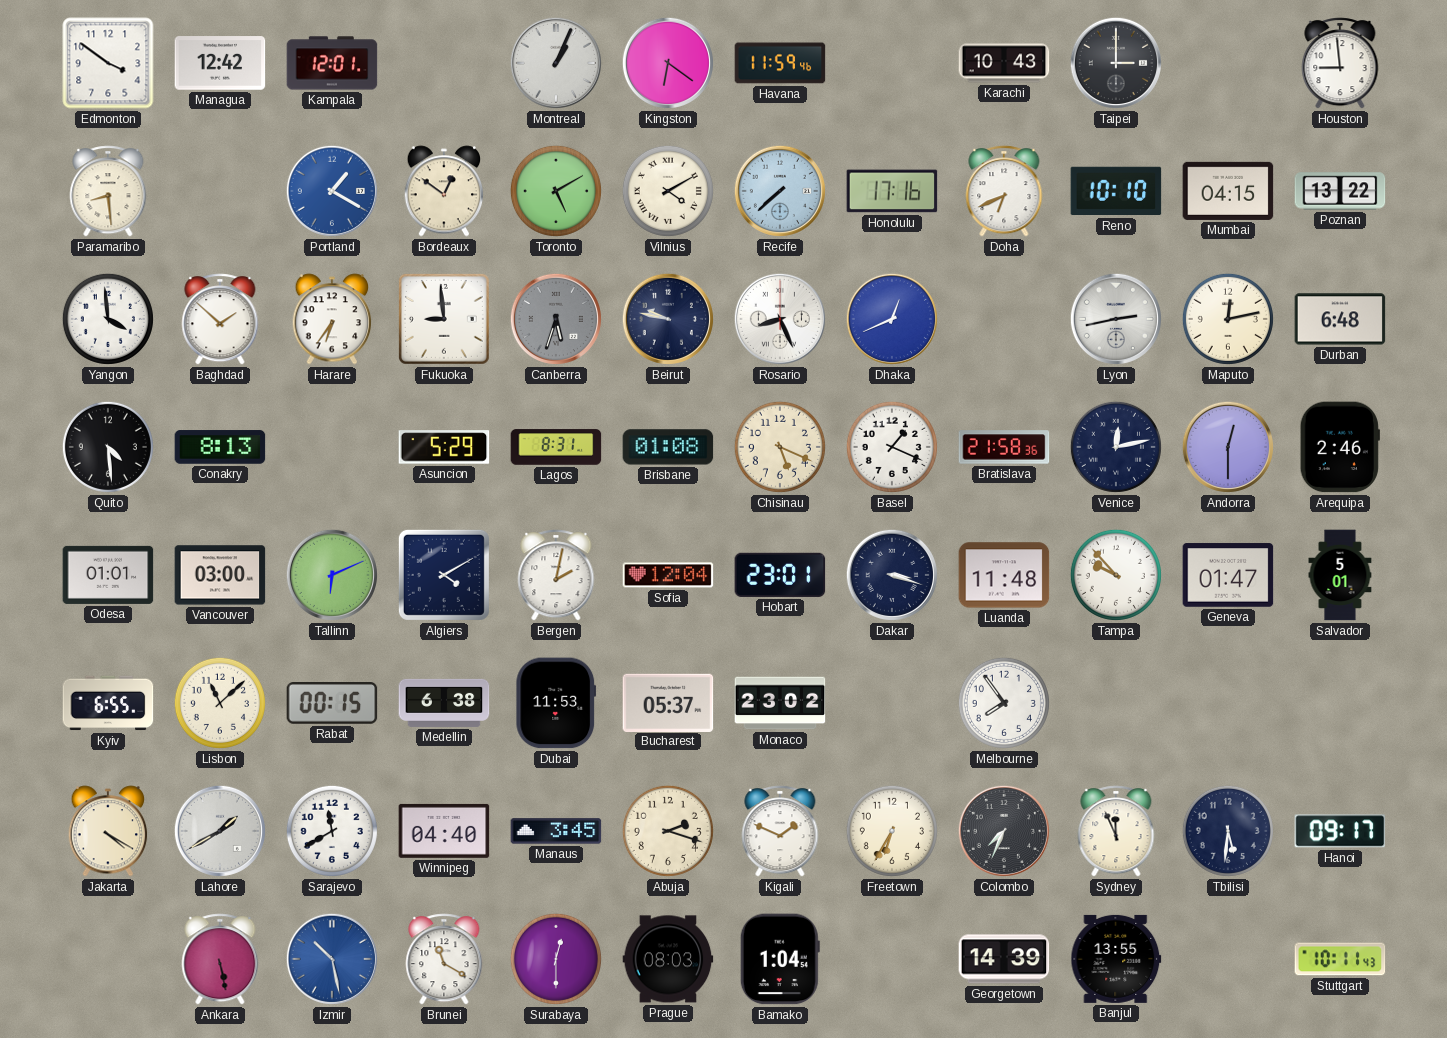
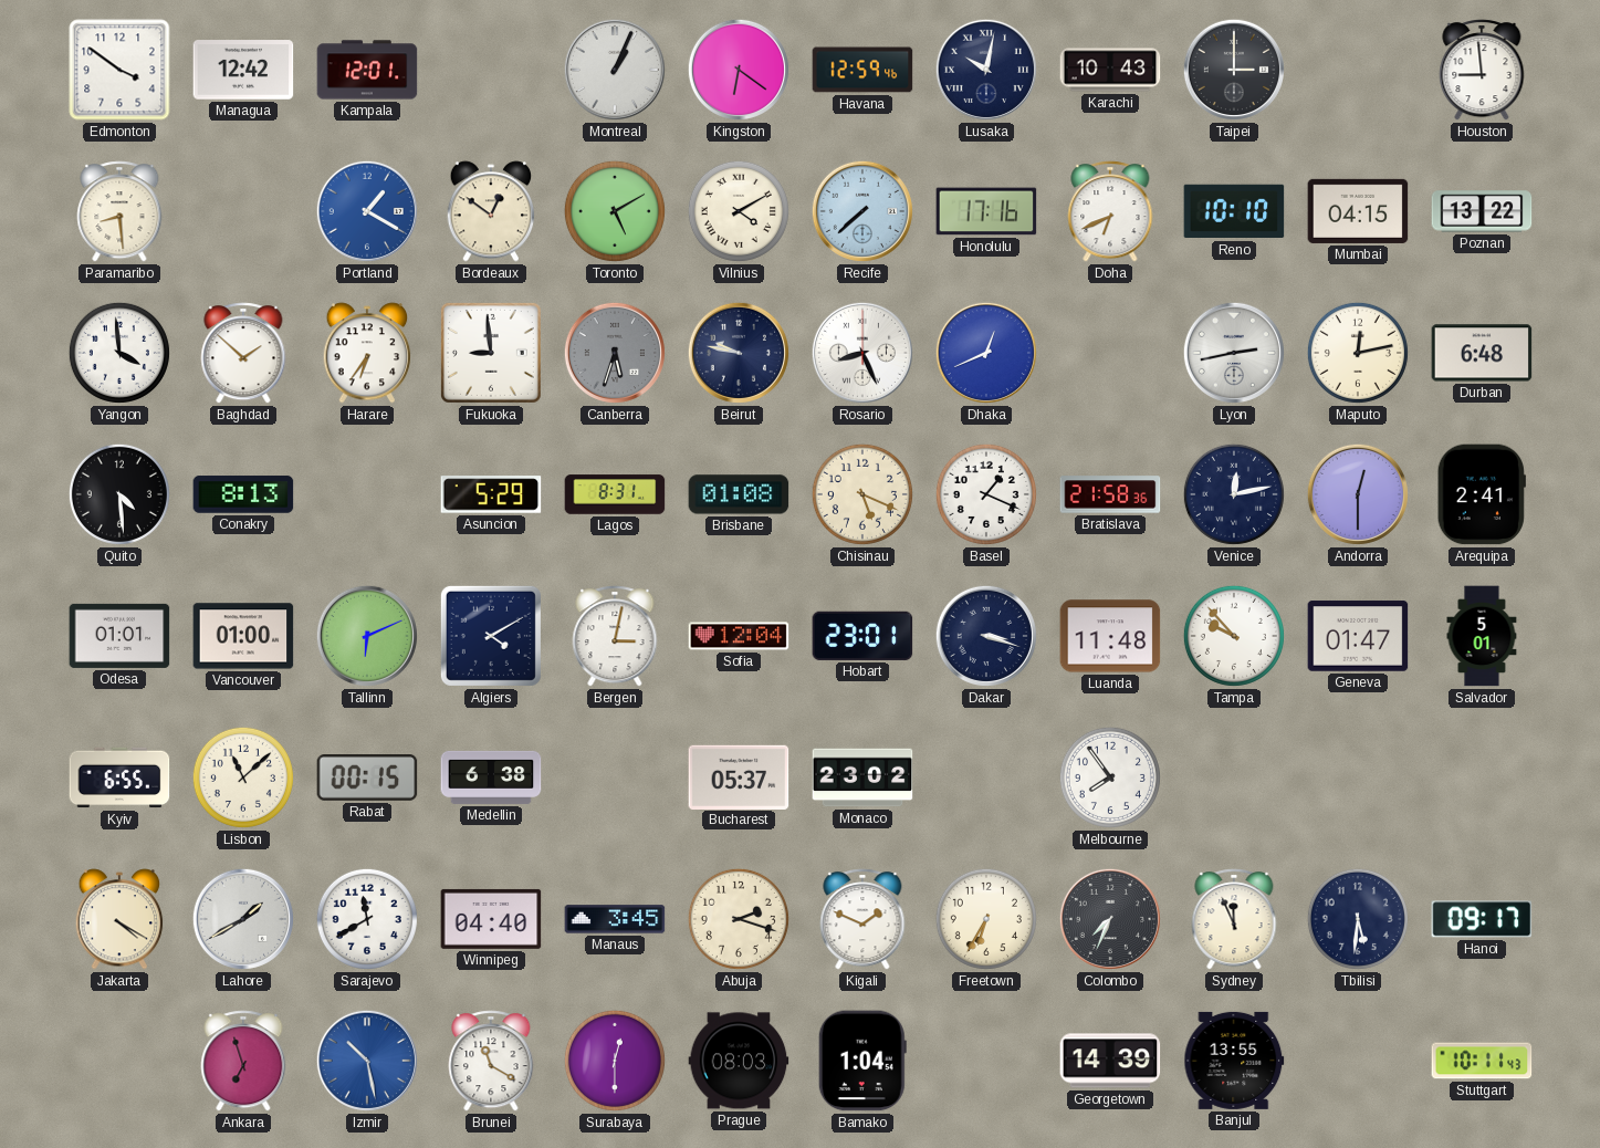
Havana: 11:59 -> 12:59 (862, 70)
Lusaka: none -> 10:02 (986, 70)
Arequipa: 2:46 -> 2:41 (1482, 494)
Vancouver: 03:00 -> 01:00 (243, 636)
Bergen: 2:02 -> 3:02 (615, 636)
Dubai: 11:53 -> none (556, 703)
Ankara: 5:28 -> 6:57 (243, 1061)
